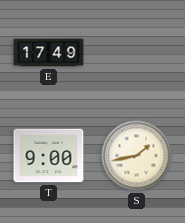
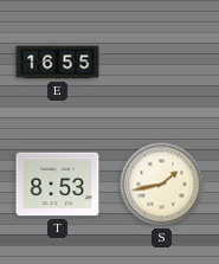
E: 17:49 -> 16:55 (58, 63)
T: 9:00 -> 8:53 (58, 185)
